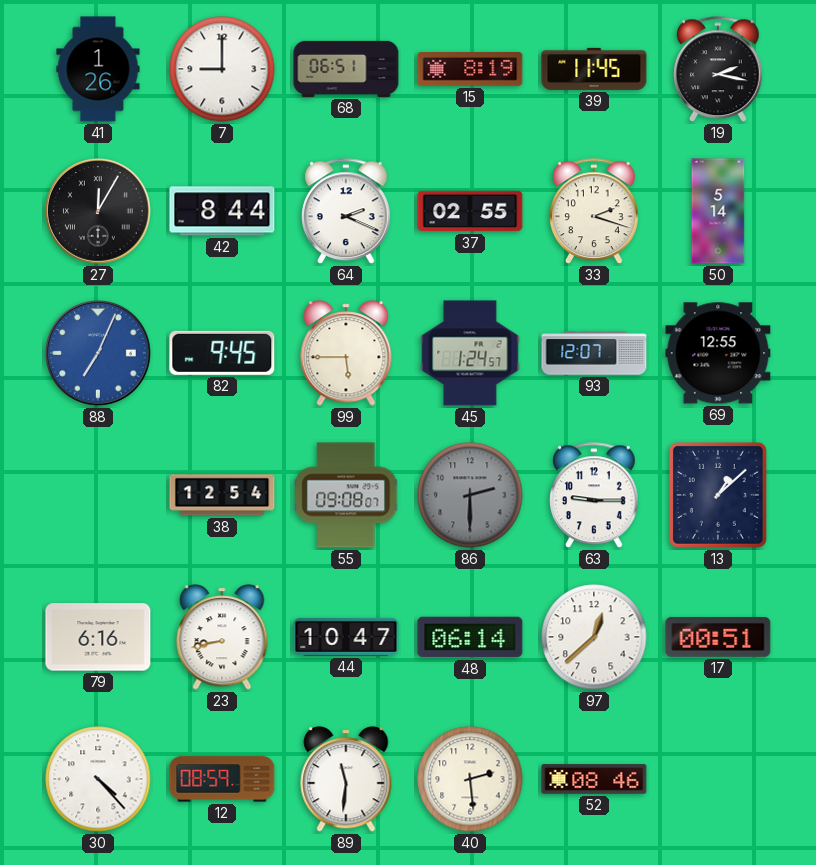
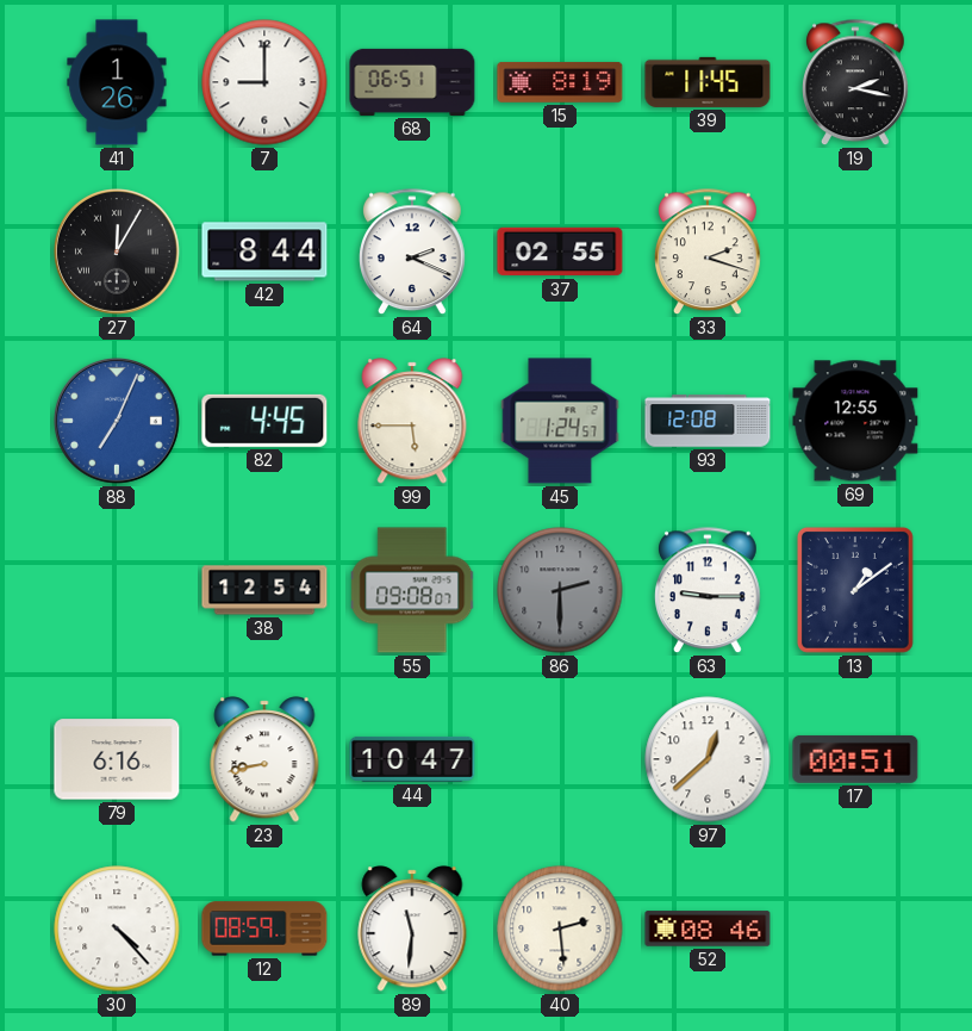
50: 5:14 -> none (718, 211)
82: 9:45 -> 4:45 (264, 421)
93: 12:07 -> 12:08 (708, 421)
13: 1:08 -> 1:09 (855, 590)
48: 06:14 -> none (470, 637)
